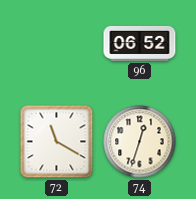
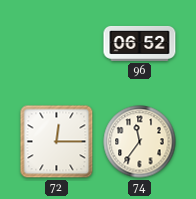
72: 11:20 -> 12:15 (57, 142)
74: 12:33 -> 11:36 (140, 142)
